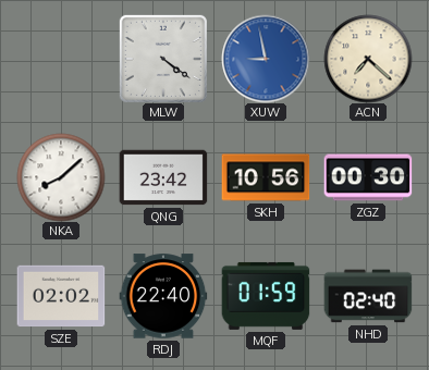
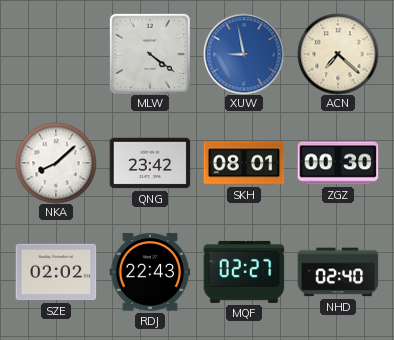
SKH: 10:56 -> 08:01 (244, 163)
RDJ: 22:40 -> 22:43 (150, 272)
MQF: 01:59 -> 02:27 (244, 272)
